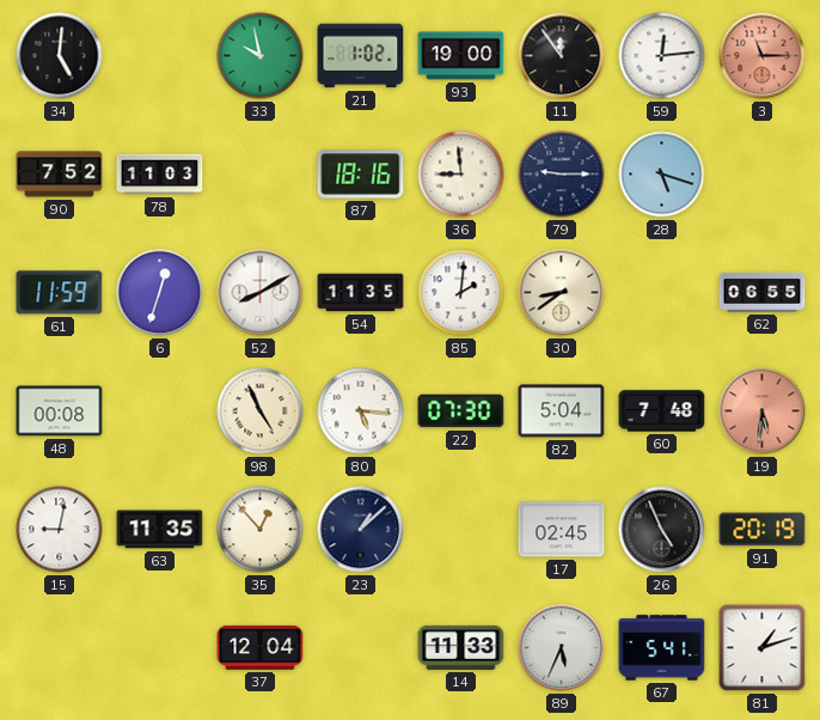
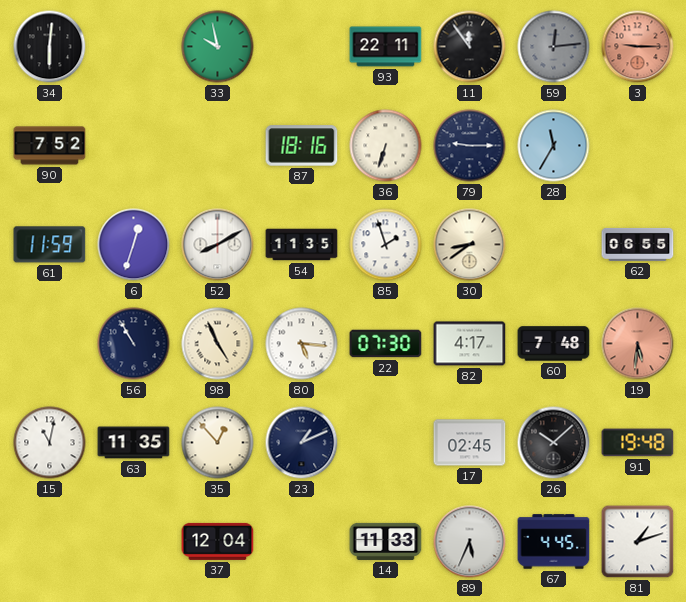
34: 5:01 -> 6:01 (50, 47)
21: 1:02 -> none (361, 56)
93: 19:00 -> 22:11 (386, 47)
59 dial: white -> grey (554, 47)
3: 11:15 -> 9:15 (638, 47)
78: 11:03 -> none (160, 175)
36: 8:59 -> 6:33 (386, 146)
28: 5:18 -> 11:35 (554, 146)
85: 2:01 -> 1:57 (386, 245)
48: 00:08 -> none (60, 411)
56: none -> 10:55 (134, 344)
82: 5:04 -> 4:17 (470, 344)
15: 9:02 -> 11:02 (50, 443)
23: 1:08 -> 1:11 (302, 443)
26: 4:56 -> 10:08 (554, 443)
91: 20:19 -> 19:48 (638, 443)
67: 5:41 -> 4:45 (554, 542)
